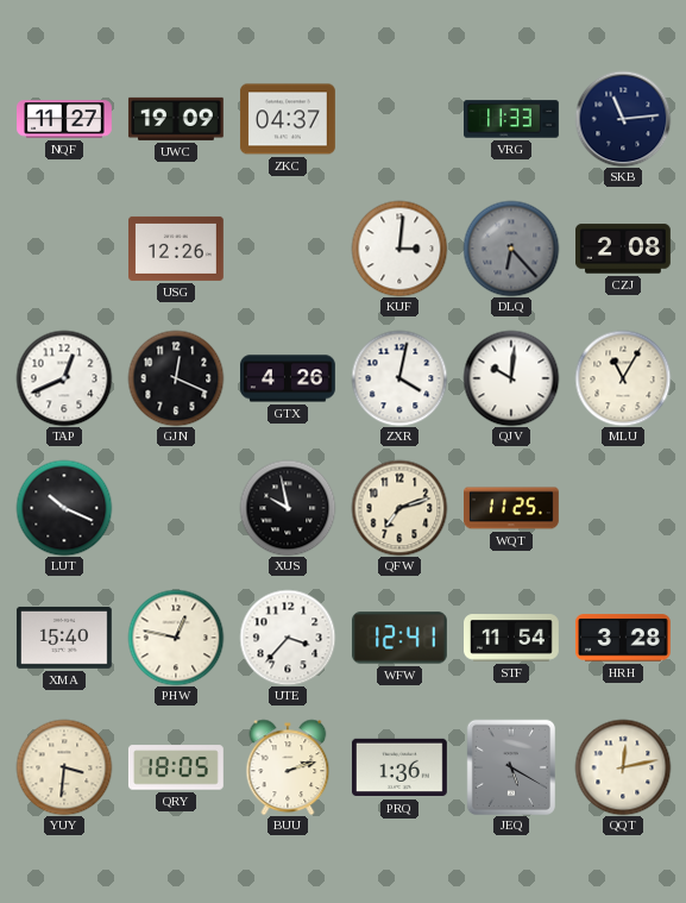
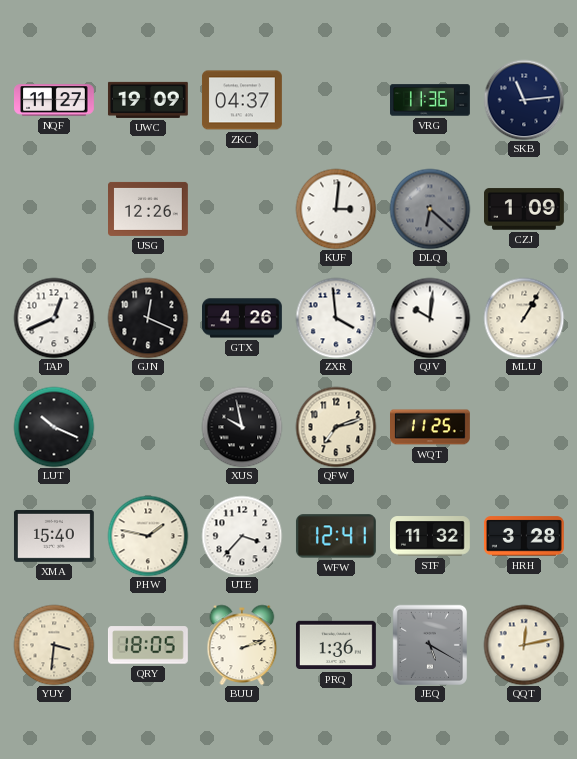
VRG: 11:33 -> 11:36 (431, 100)
DLQ: 6:23 -> 6:22 (430, 209)
CZJ: 2:08 -> 1:09 (525, 209)
ZXR: 4:02 -> 3:59 (336, 318)
MLU: 11:05 -> 1:05 (524, 318)
PHW: 12:47 -> 1:47 (148, 536)
STF: 11:54 -> 11:32 (431, 536)
